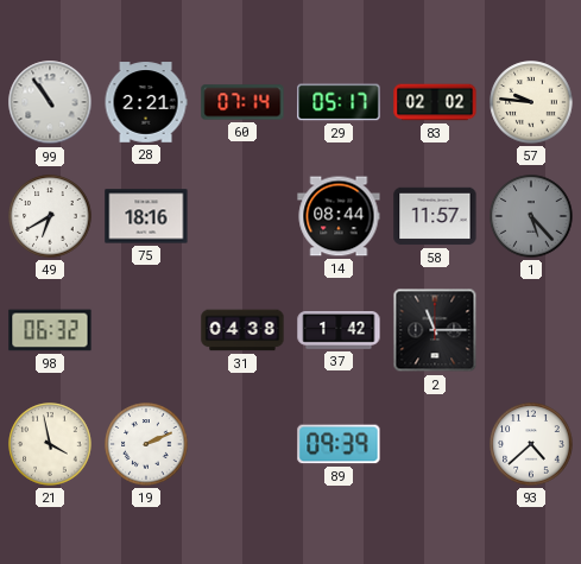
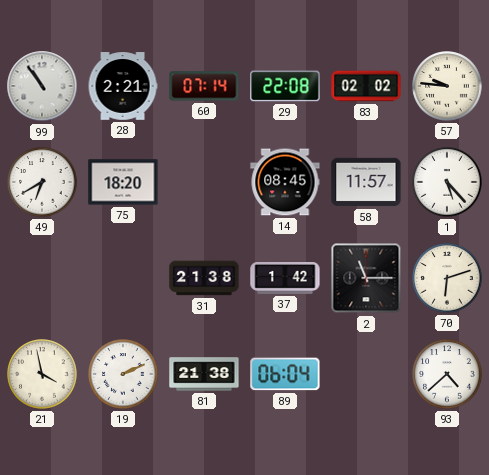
29: 05:17 -> 22:08 (285, 86)
75: 18:16 -> 18:20 (123, 182)
14: 08:44 -> 08:45 (285, 182)
1 dial: grey -> white (447, 182)
98: 06:32 -> none (50, 330)
31: 04:38 -> 21:38 (204, 278)
70: none -> 6:12 (447, 278)
81: none -> 21:38 (204, 374)
89: 09:39 -> 06:04 (285, 374)
